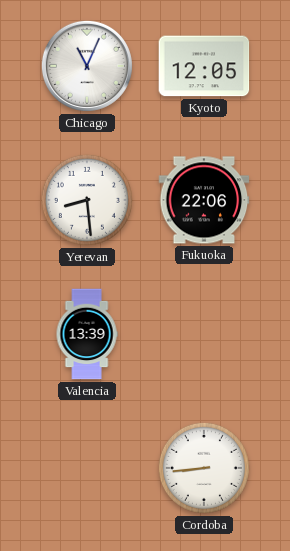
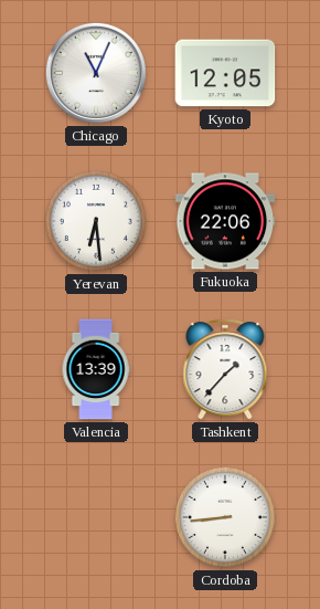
Yerevan: 8:29 -> 6:29 (96, 221)
Tashkent: none -> 1:37 (225, 369)
